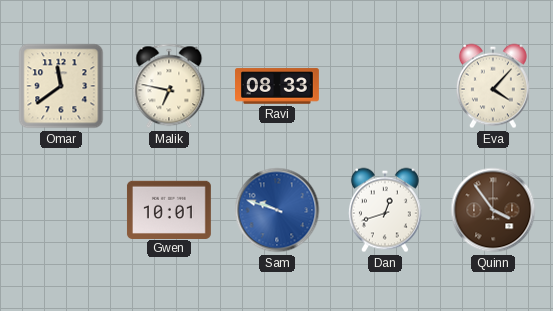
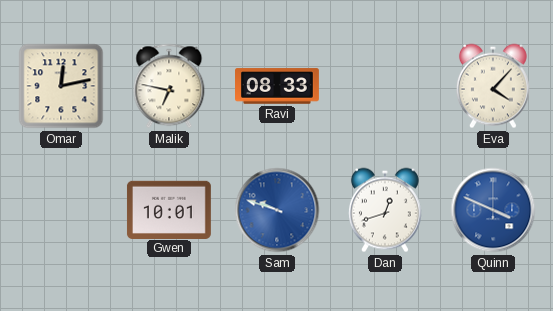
Omar: 11:39 -> 12:13 (61, 86)
Quinn: 3:54 -> 3:49 (493, 210)
Quinn dial: brown -> blue (493, 210)
